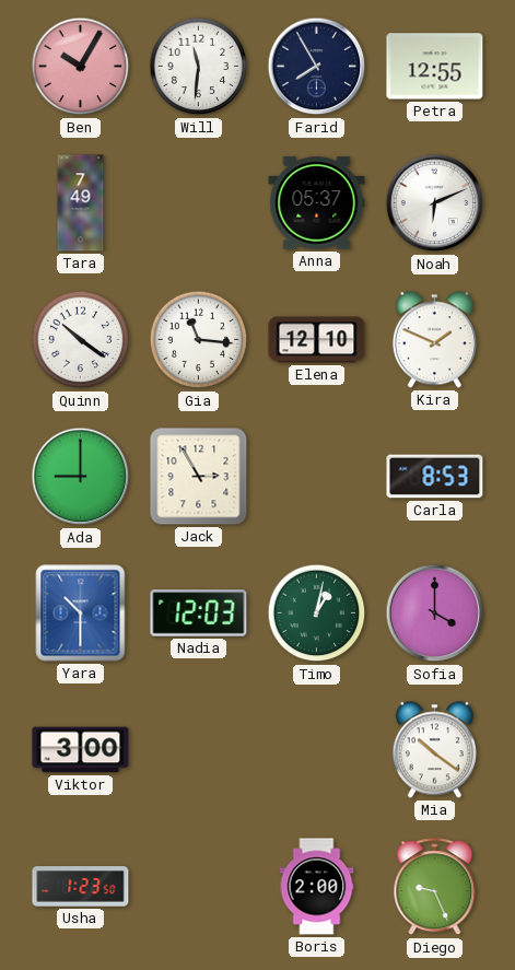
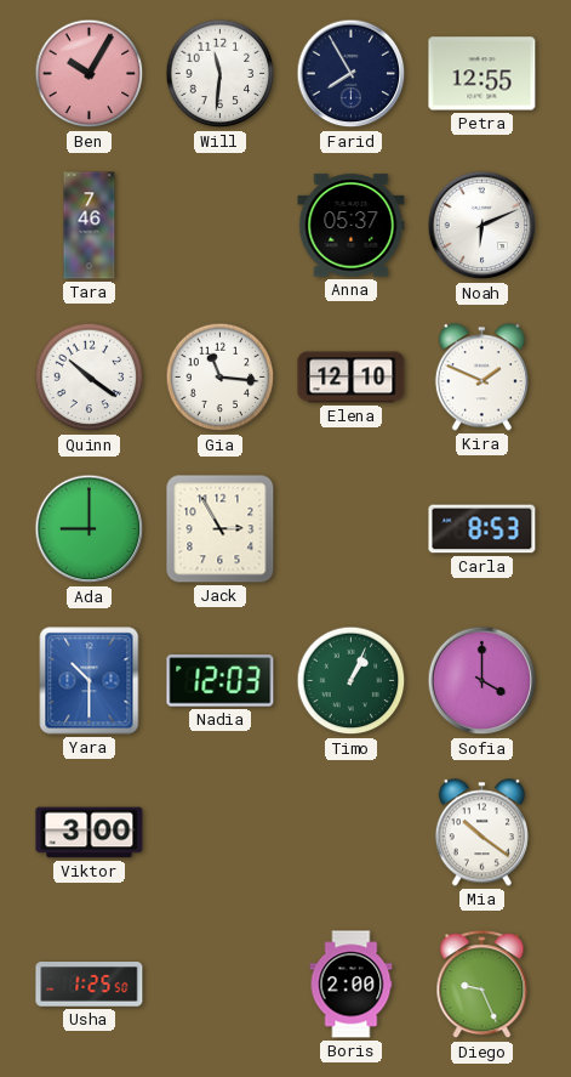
Tara: 7:49 -> 7:46 (90, 226)
Timo: 1:02 -> 1:04 (352, 681)
Usha: 1:23 -> 1:25 (90, 985)
